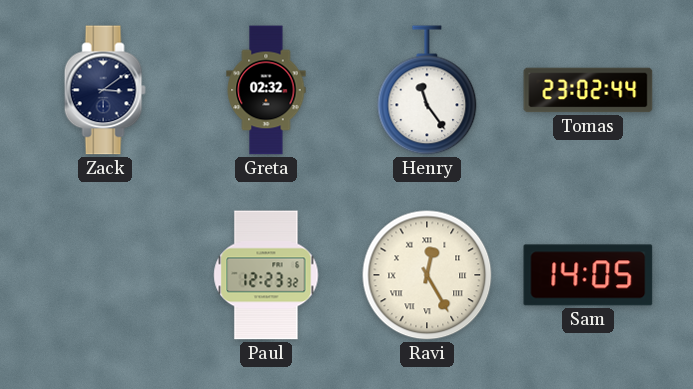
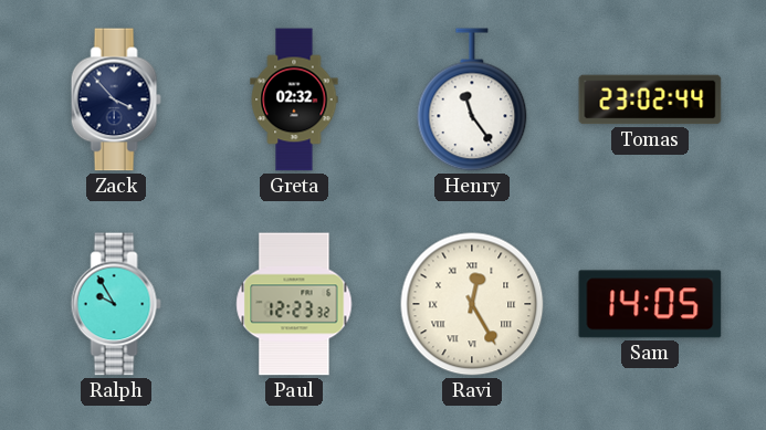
Zack: 3:09 -> 3:53 (116, 99)
Ralph: none -> 9:55 (116, 304)
